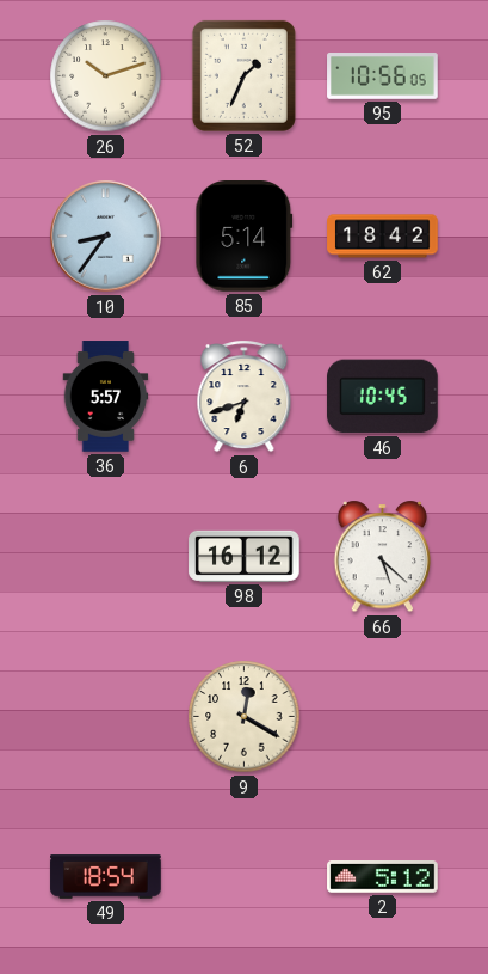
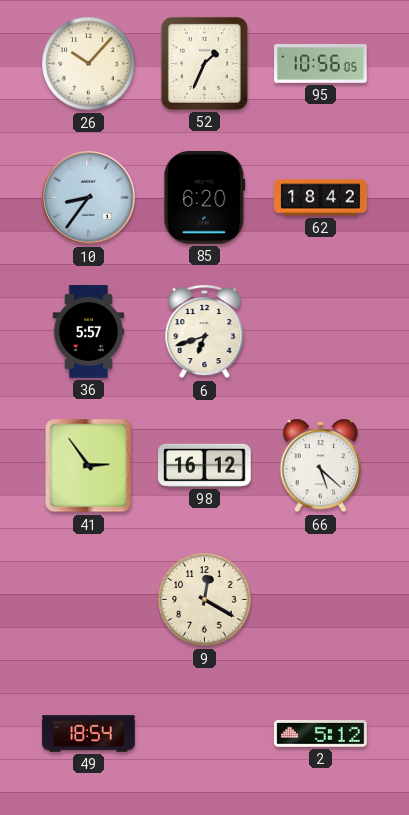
26: 10:12 -> 10:07 (89, 64)
85: 5:14 -> 6:20 (205, 198)
46: 10:45 -> none (383, 397)
41: none -> 2:54 (89, 466)
